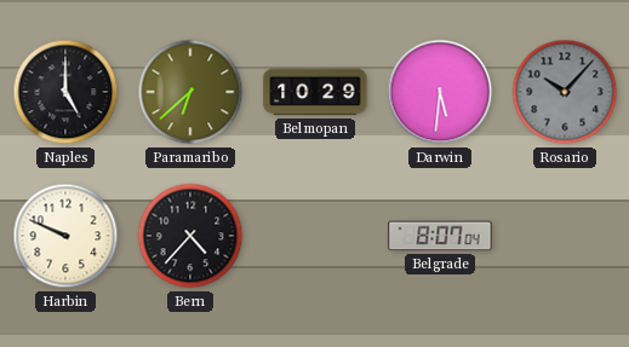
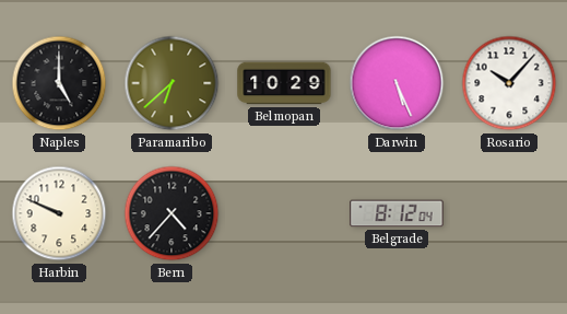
Darwin: 5:31 -> 5:26 (397, 83)
Rosario dial: grey -> white (509, 83)
Belgrade: 8:07 -> 8:12 (397, 213)
